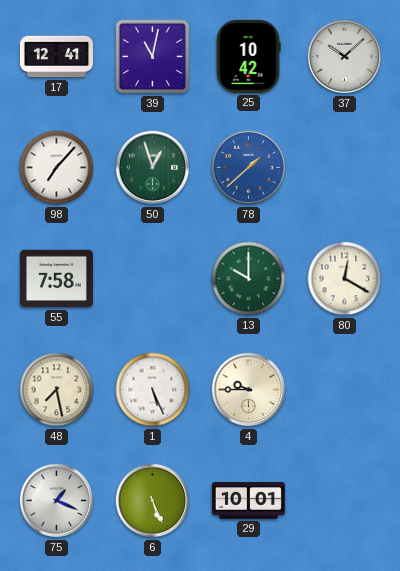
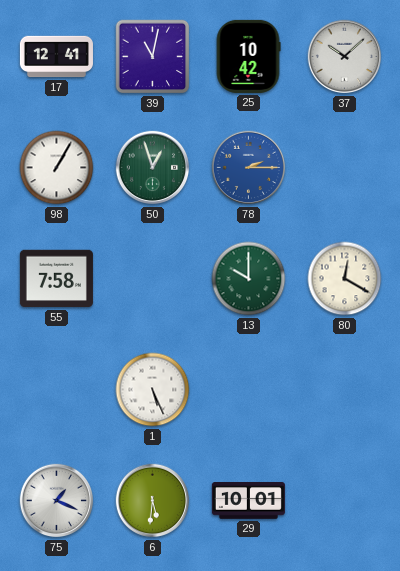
98: 7:07 -> 1:05 (57, 168)
78: 1:38 -> 2:15 (249, 168)
48: 7:28 -> none (57, 390)
4: 9:45 -> none (249, 390)
6: 5:26 -> 5:31 (153, 501)
